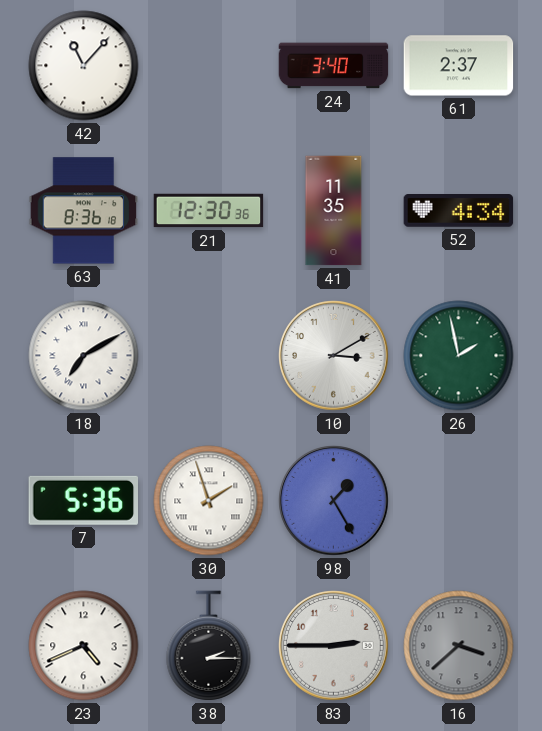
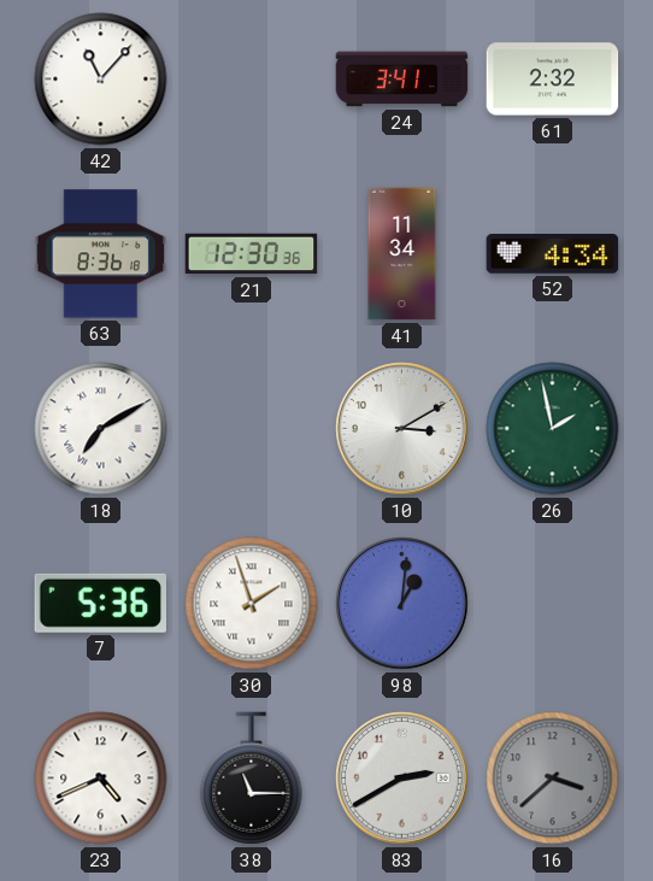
24: 3:40 -> 3:41 (402, 80)
61: 2:37 -> 2:32 (553, 80)
41: 11:35 -> 11:34 (402, 254)
98: 1:25 -> 1:01 (402, 604)
38: 2:15 -> 11:15 (252, 779)
83: 2:45 -> 2:40 (402, 779)
